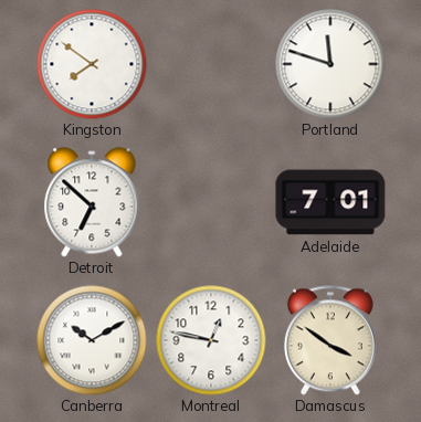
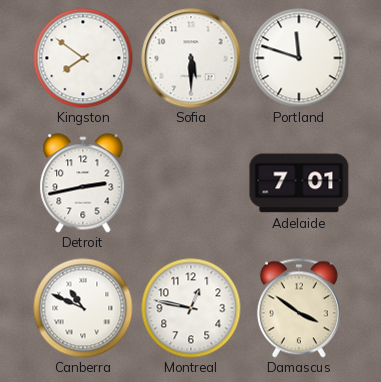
Sofia: none -> 5:30 (191, 58)
Detroit: 6:52 -> 2:43 (83, 183)
Canberra: 10:10 -> 10:49 (83, 308)
